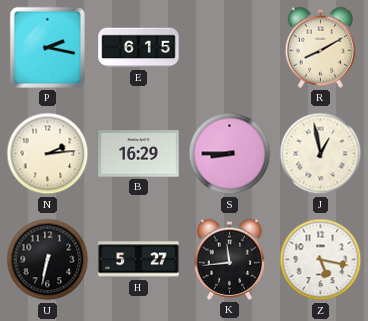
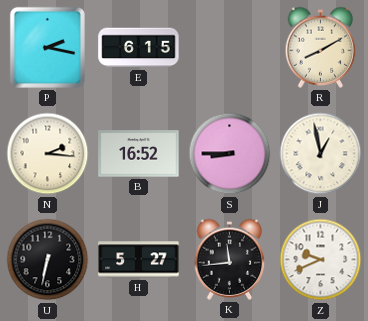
N: 2:14 -> 2:16 (48, 154)
B: 16:29 -> 16:52 (139, 154)
Z: 5:17 -> 9:41 (321, 260)
